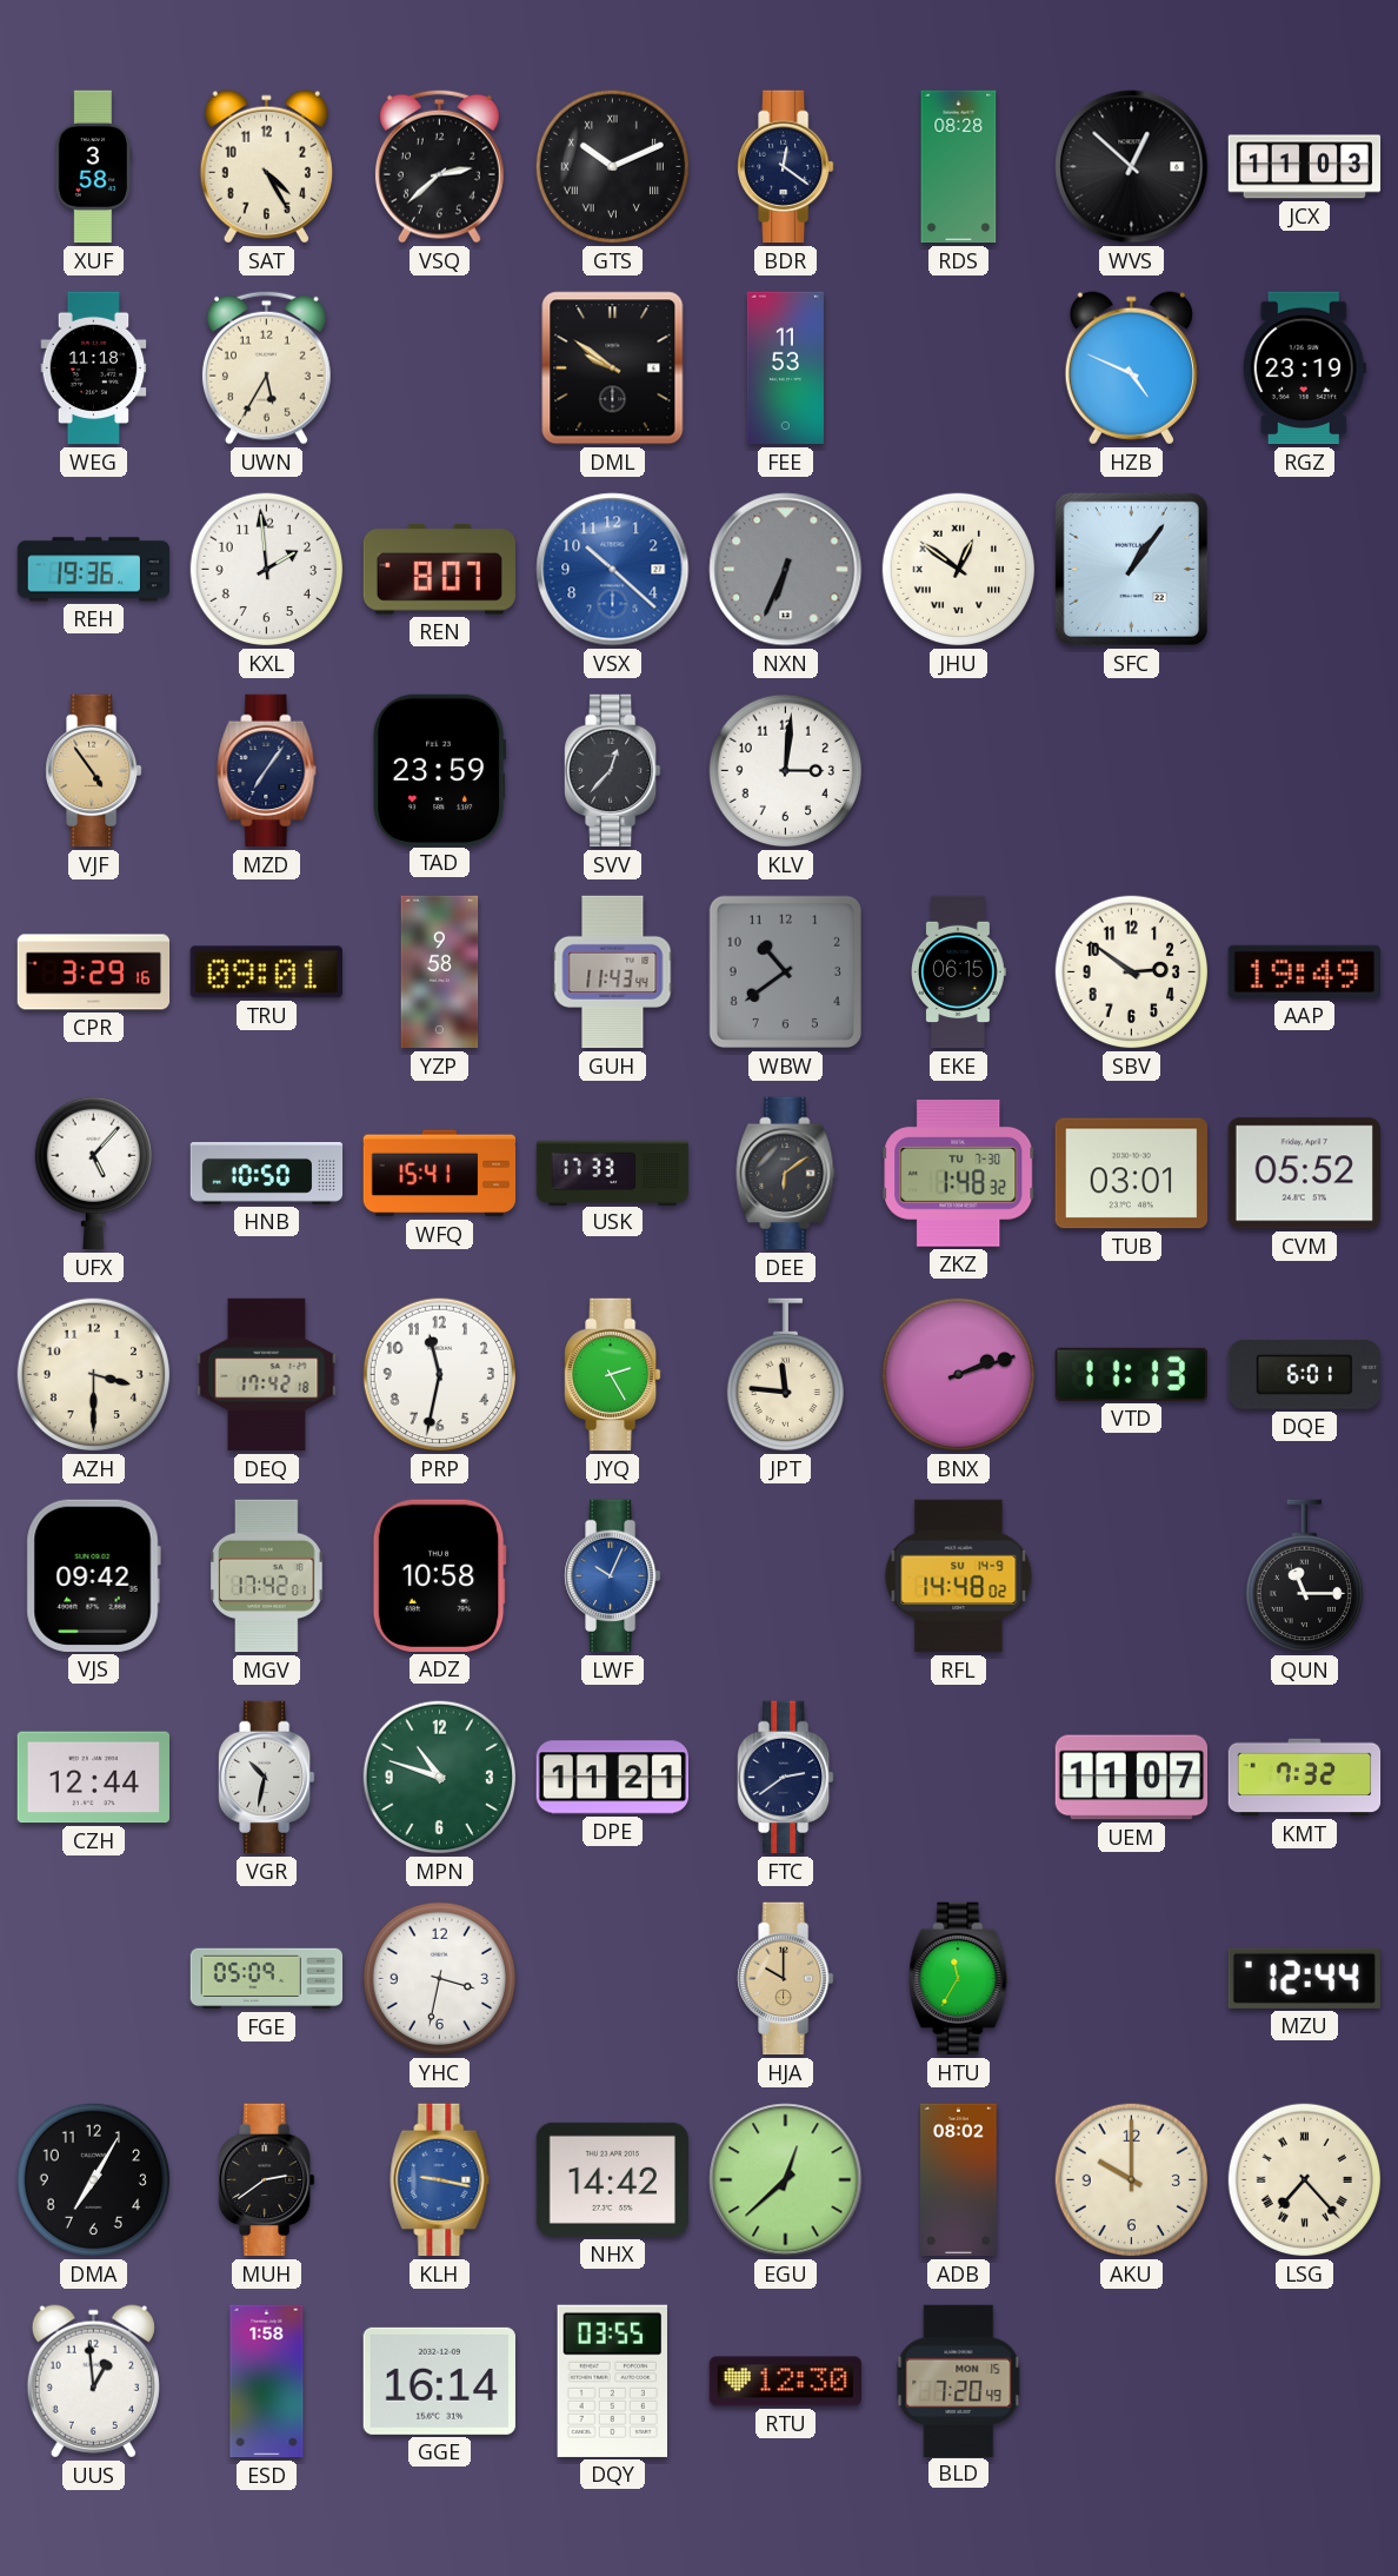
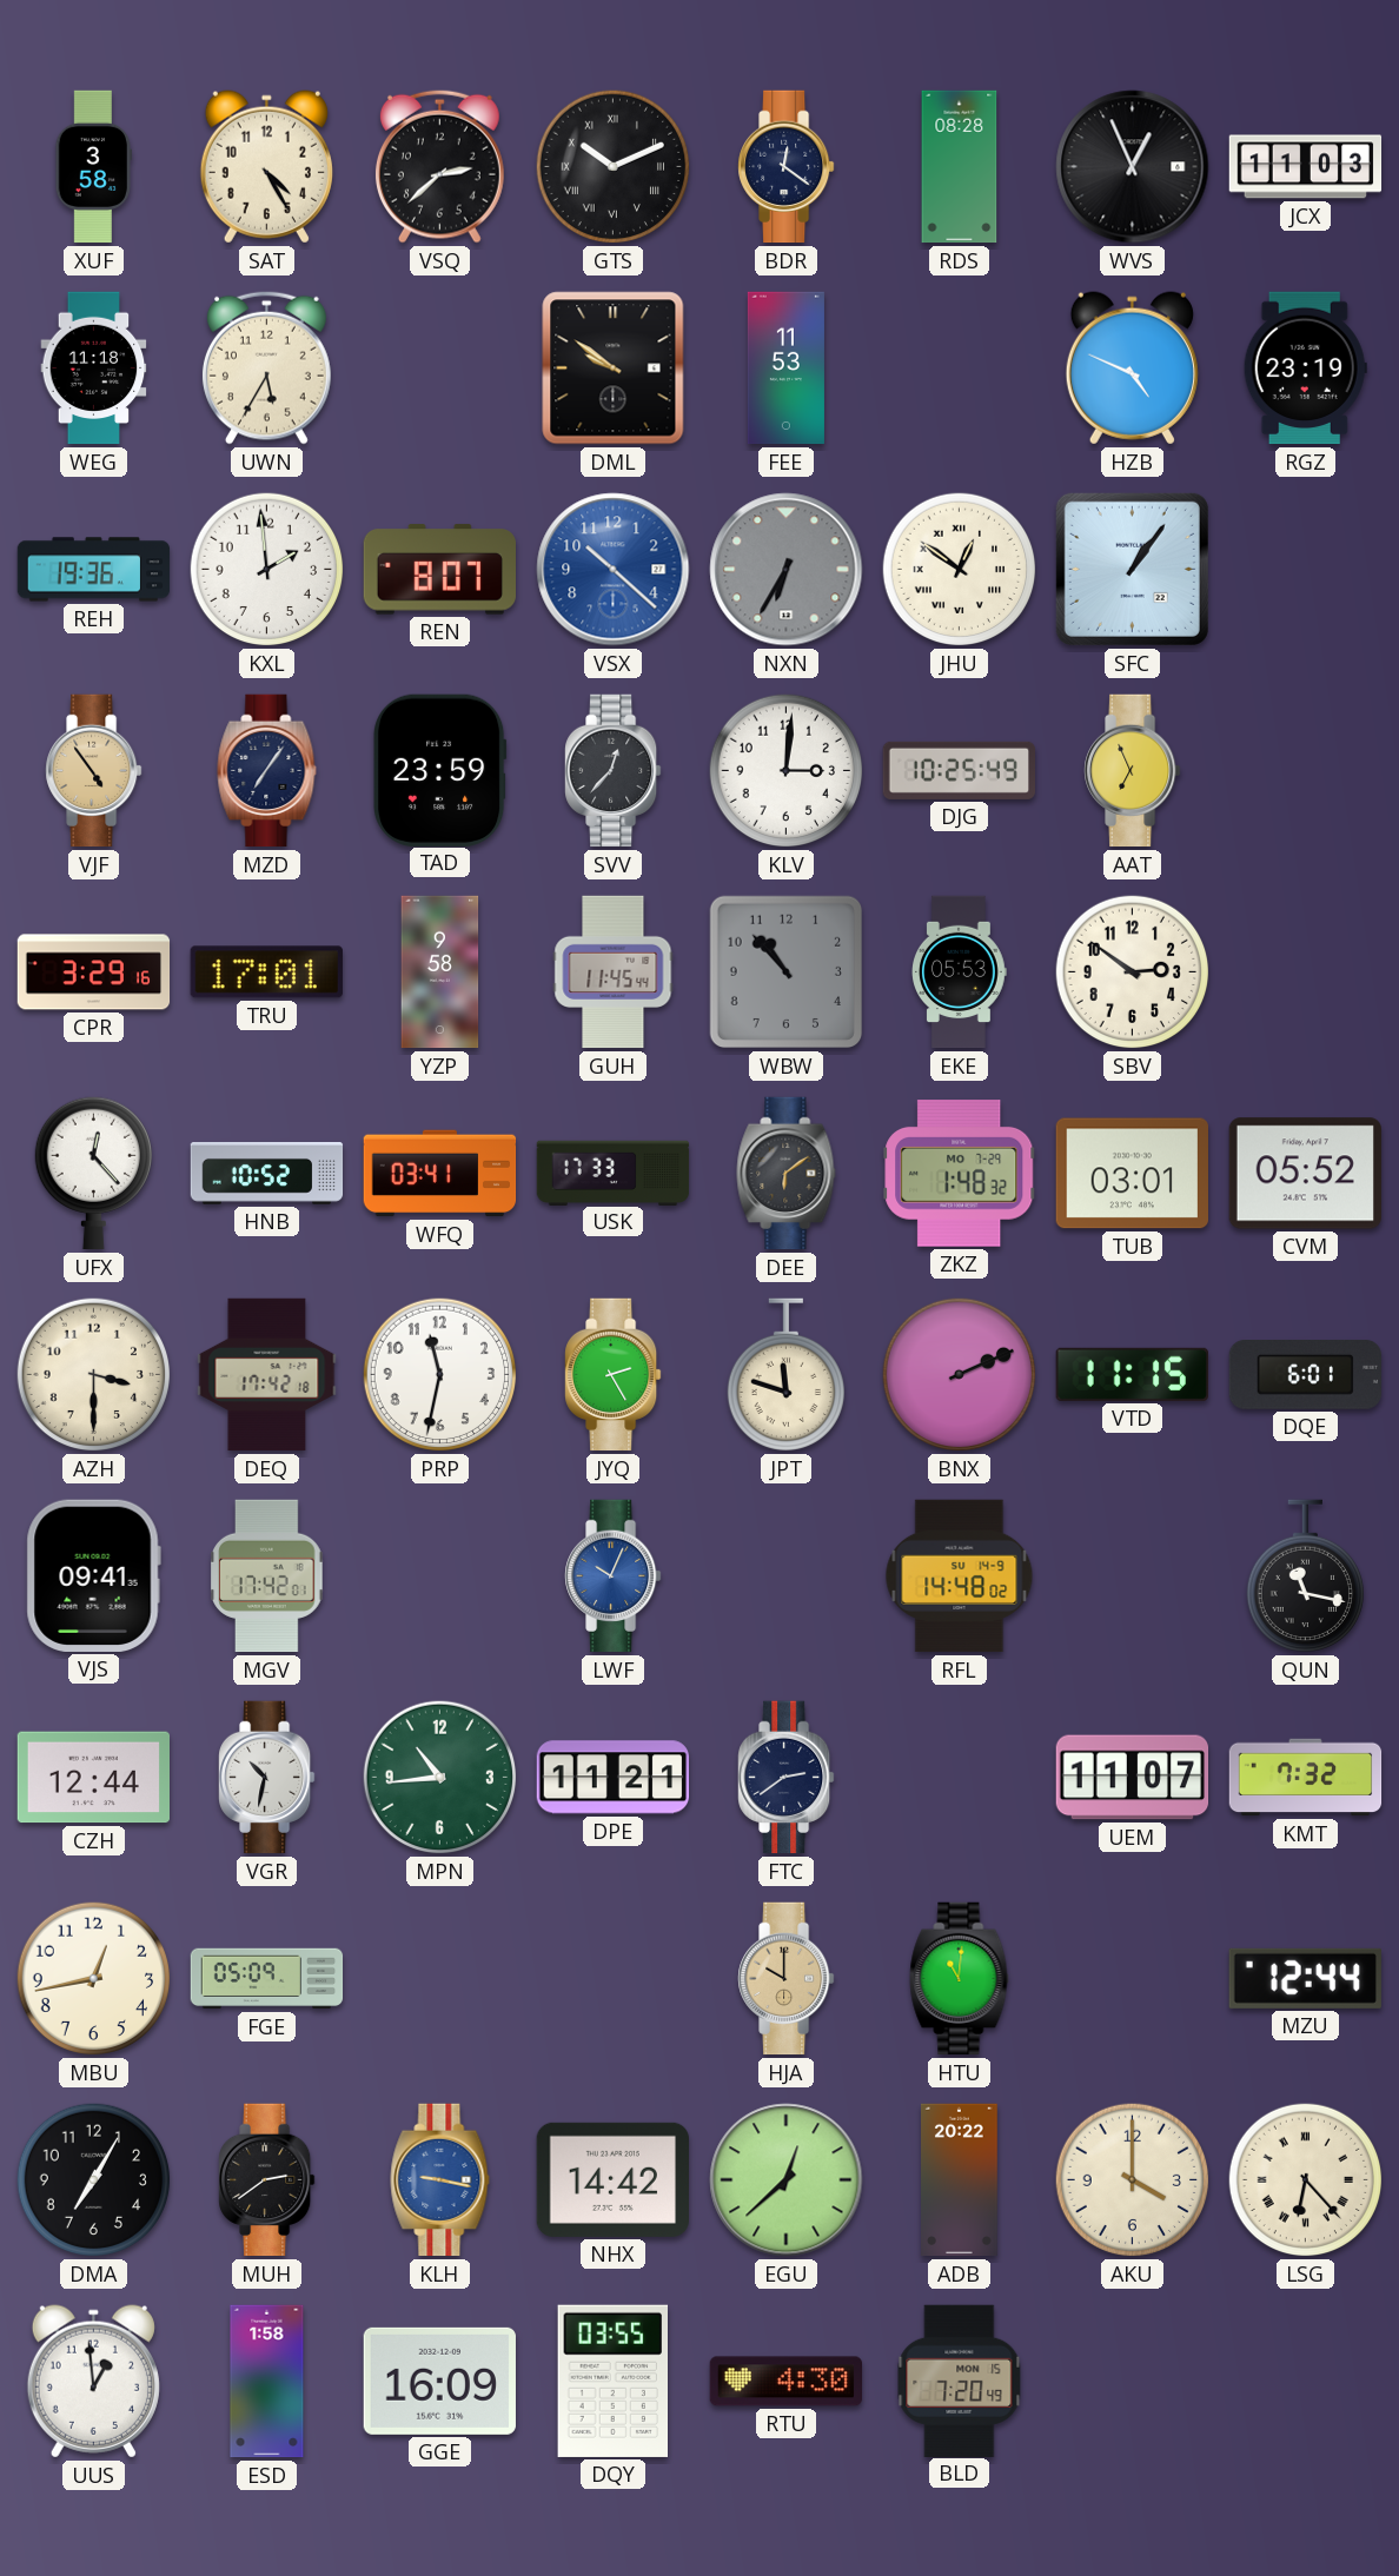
WVS: 12:52 -> 12:56 (1133, 167)
NXN: 6:34 -> 6:35 (787, 570)
DJG: none -> 10:25 (959, 770)
AAT: none -> 6:56 (1133, 771)
TRU: 09:01 -> 17:01 (266, 972)
GUH: 11:43 -> 11:45 (614, 972)
WBW: 10:39 -> 10:53 (787, 972)
EKE: 06:15 -> 05:53 (960, 972)
AAP: 19:49 -> none (1304, 971)
UFX: 5:07 -> 12:23 (93, 1174)
HNB: 10:50 -> 10:52 (267, 1174)
WFQ: 15:41 -> 03:41 (440, 1174)
ZKZ date: TU 7-30 -> MO 7-29 (960, 1174)
JPT: 11:46 -> 11:48 (785, 1375)
BNX: 2:12 -> 2:11 (960, 1375)
VTD: 11:13 -> 11:15 (1132, 1374)
VJS: 09:42 -> 09:41 (93, 1575)
ADZ: 10:58 -> none (439, 1575)
QUN: 11:15 -> 11:17 (1305, 1576)
MPN: 10:48 -> 10:44 (440, 1778)
MBU: none -> 12:43 (94, 1979)
YHC: 3:32 -> none (440, 1979)
HTU: 11:35 -> 11:01 (960, 1979)
ADB: 08:02 -> 20:22 (960, 2180)
AKU: 10:00 -> 4:00 (1133, 2180)
LSG: 7:23 -> 6:23 (1306, 2180)
GGE: 16:14 -> 16:09 (439, 2381)
RTU: 12:30 -> 4:30 (787, 2382)
